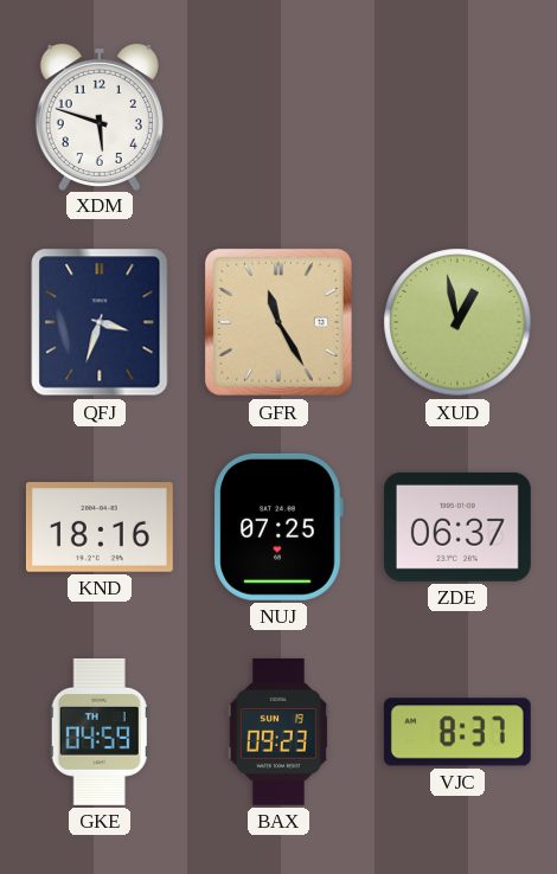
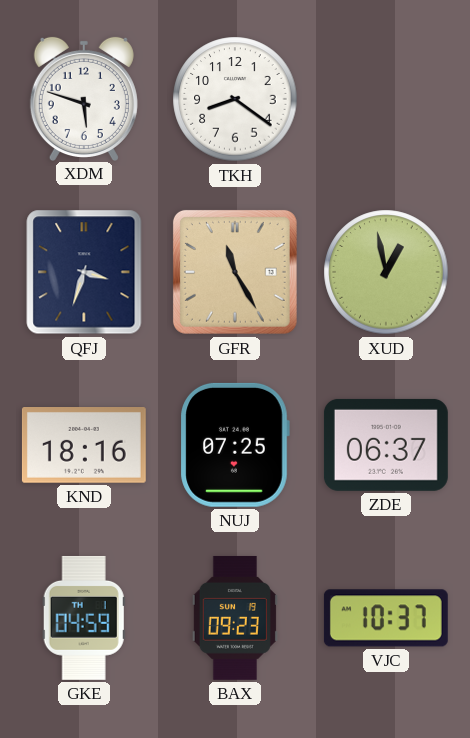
TKH: none -> 8:21 (235, 99)
VJC: 8:37 -> 10:37 (386, 618)
